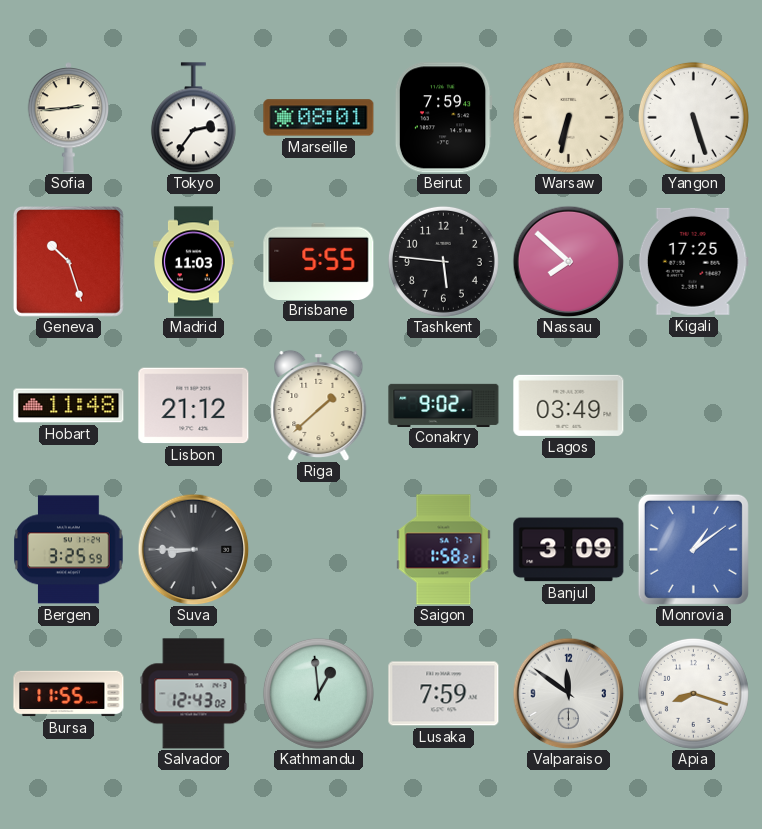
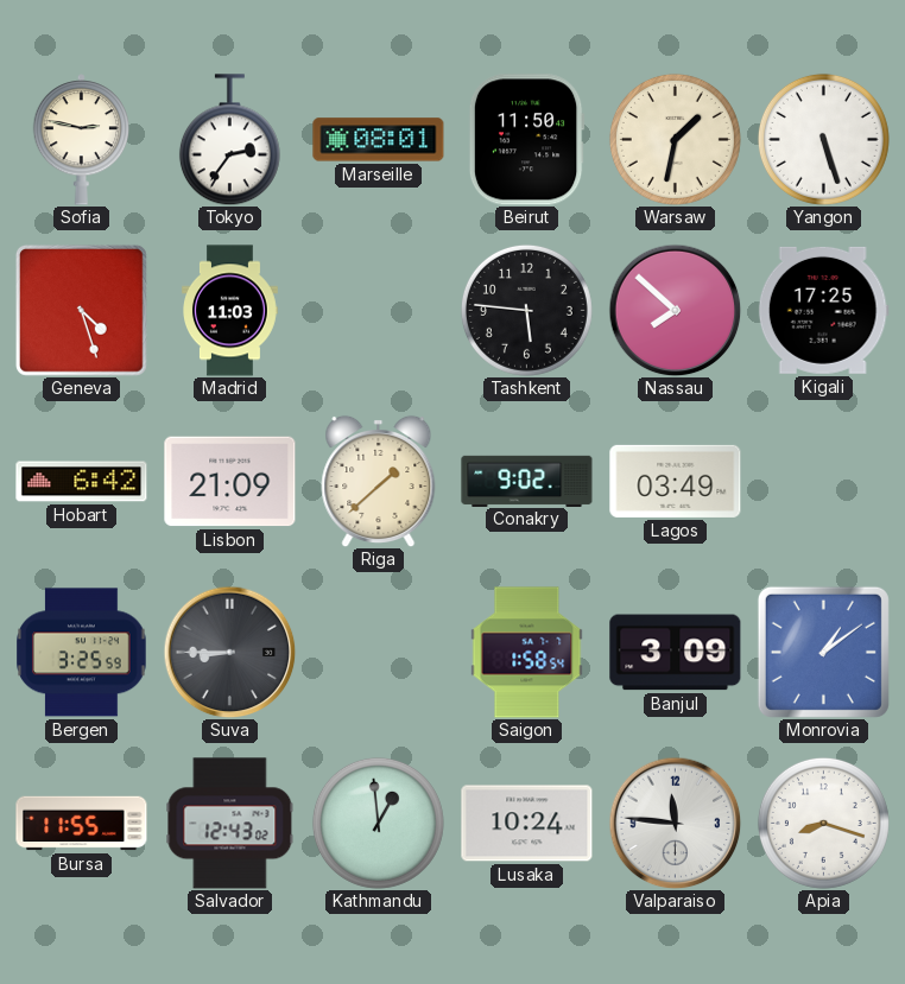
Sofia: 2:44 -> 2:47 (82, 140)
Beirut: 7:59 -> 11:50 (526, 140)
Warsaw: 6:32 -> 1:32 (675, 139)
Geneva: 10:27 -> 4:27 (81, 310)
Brisbane: 5:55 -> none (319, 261)
Hobart: 11:48 -> 6:42 (82, 482)
Lisbon: 21:12 -> 21:09 (230, 482)
Saigon: 1:58:21 -> 1:58:54 (527, 653)
Lusaka: 7:59 -> 10:24 (527, 824)
Valparaiso: 11:51 -> 11:46 (675, 823)
